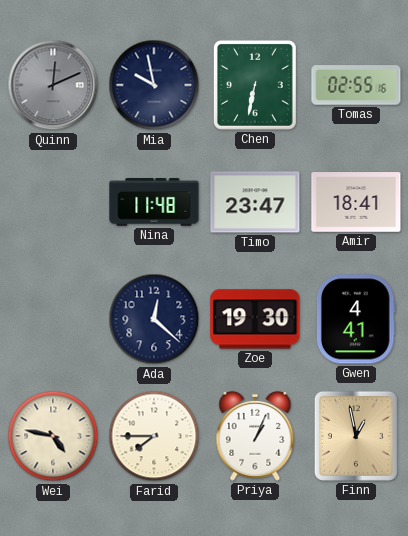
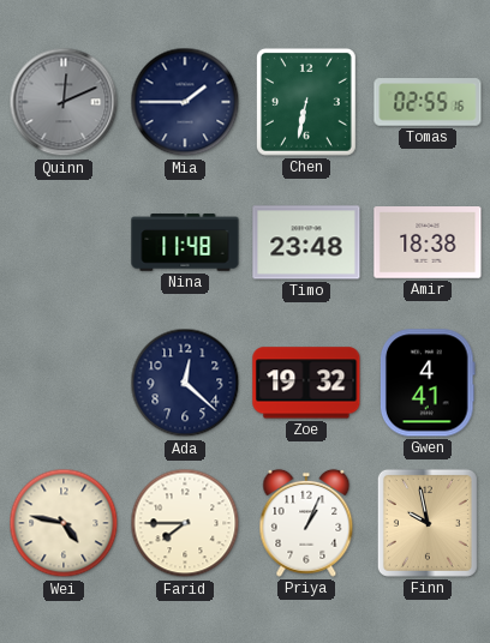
Mia: 9:58 -> 1:45 (185, 102)
Timo: 23:47 -> 23:48 (306, 242)
Amir: 18:41 -> 18:38 (428, 242)
Zoe: 19:30 -> 19:32 (306, 383)
Finn: 12:58 -> 9:58 (428, 523)
